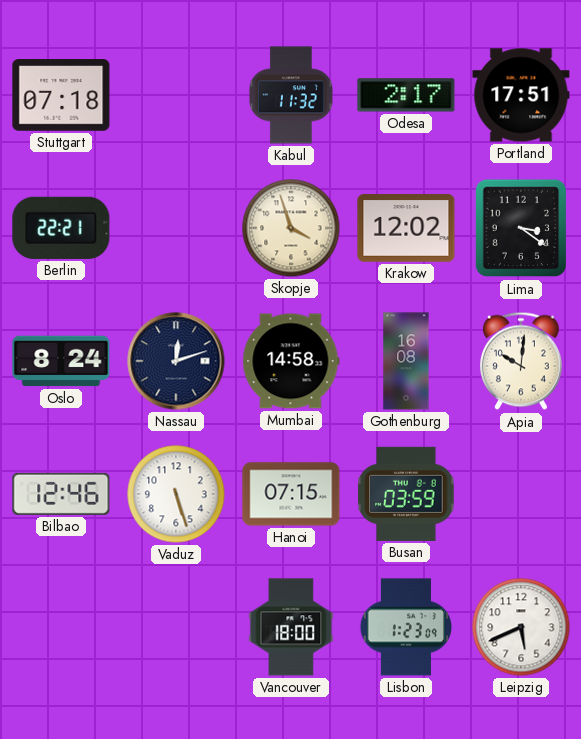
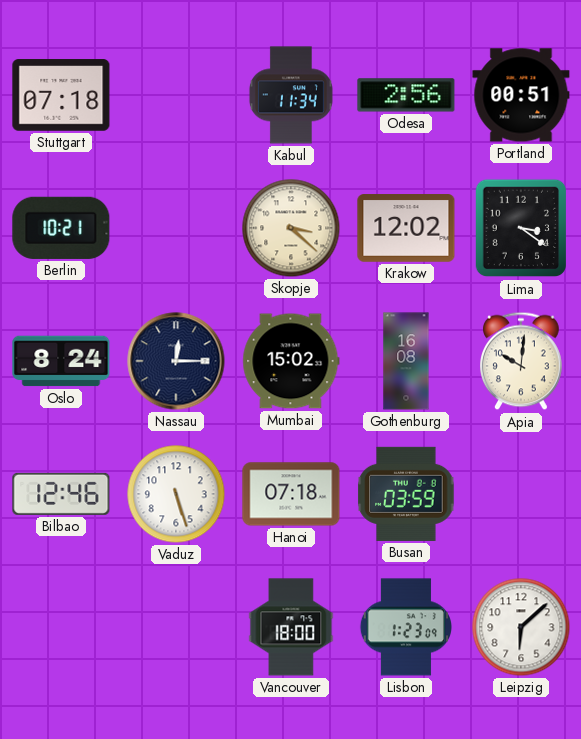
Kabul: 11:32 -> 11:34 (291, 95)
Odesa: 2:17 -> 2:56 (406, 95)
Portland: 17:51 -> 00:51 (521, 95)
Berlin: 22:21 -> 10:21 (61, 228)
Skopje: 3:57 -> 3:22 (291, 228)
Nassau: 12:12 -> 12:15 (176, 361)
Mumbai: 14:58 -> 15:02 (291, 361)
Hanoi: 07:15 -> 07:18 (291, 494)
Leipzig: 5:41 -> 6:08 (521, 627)
